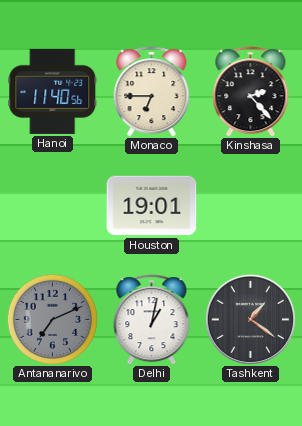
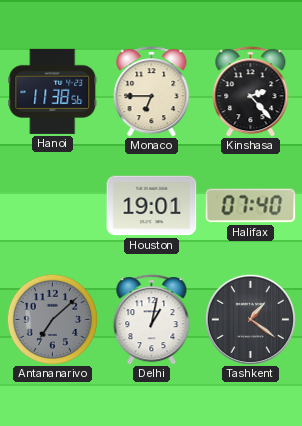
Hanoi: 11:40 -> 11:38 (53, 91)
Halifax: none -> 07:40 (251, 206)
Antananarivo: 7:11 -> 7:08 (52, 319)
